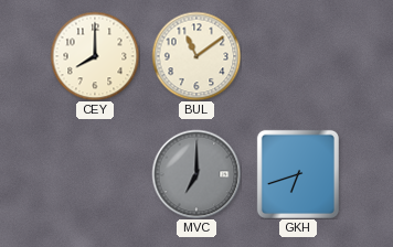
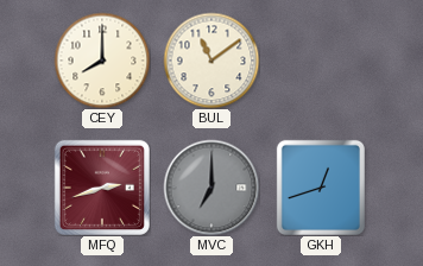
MFQ: none -> 2:42 (102, 188)
GKH: 6:42 -> 12:42 (321, 188)
